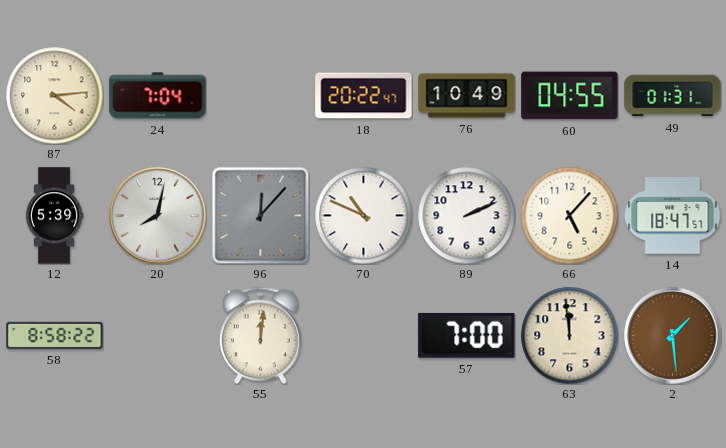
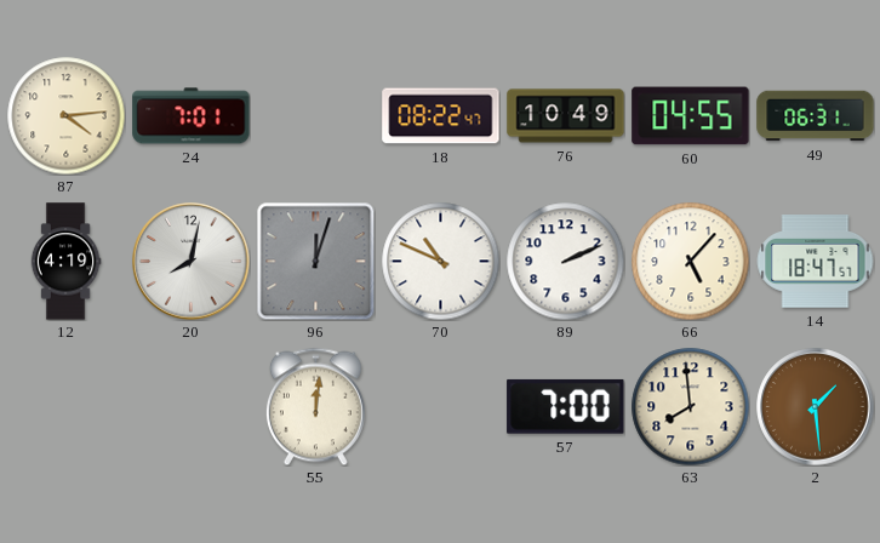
24: 7:04 -> 7:01 (192, 116)
18: 20:22 -> 08:22 (441, 116)
49: 01:31 -> 06:31 (816, 116)
12: 5:39 -> 4:19 (65, 262)
96: 12:07 -> 12:03 (315, 261)
58: 8:58 -> none (55, 335)
63: 11:59 -> 7:59 (690, 406)
